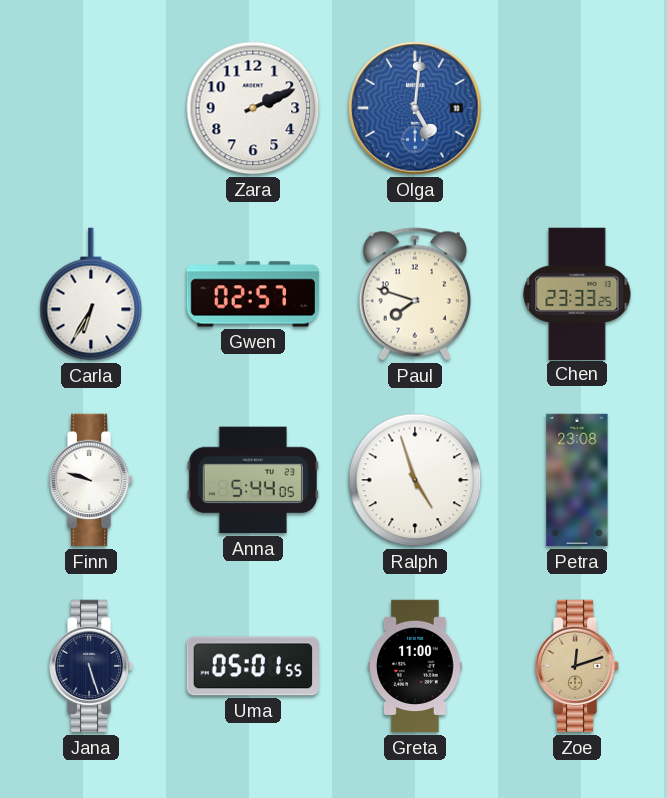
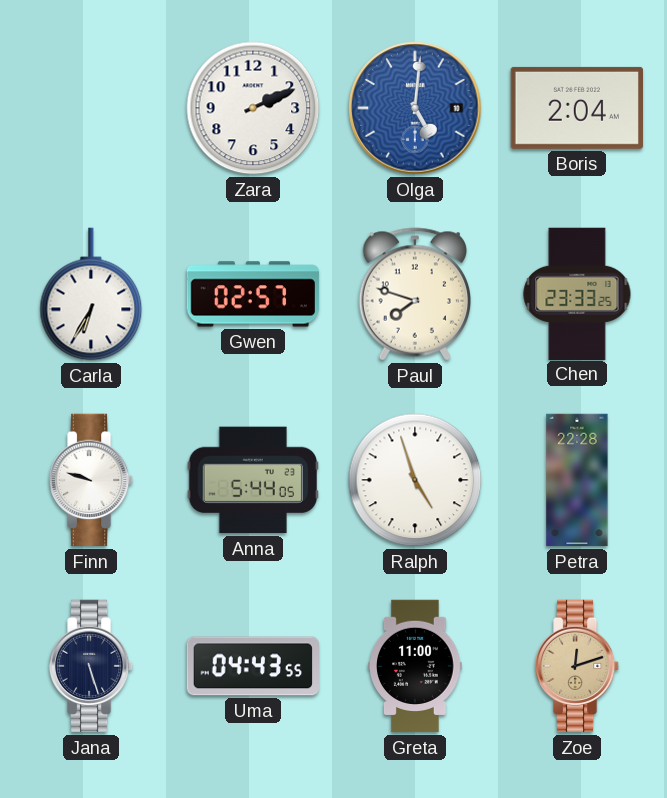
Boris: none -> 2:04 (576, 108)
Petra: 23:08 -> 22:28 (577, 480)
Uma: 05:01 -> 04:43 (253, 666)
